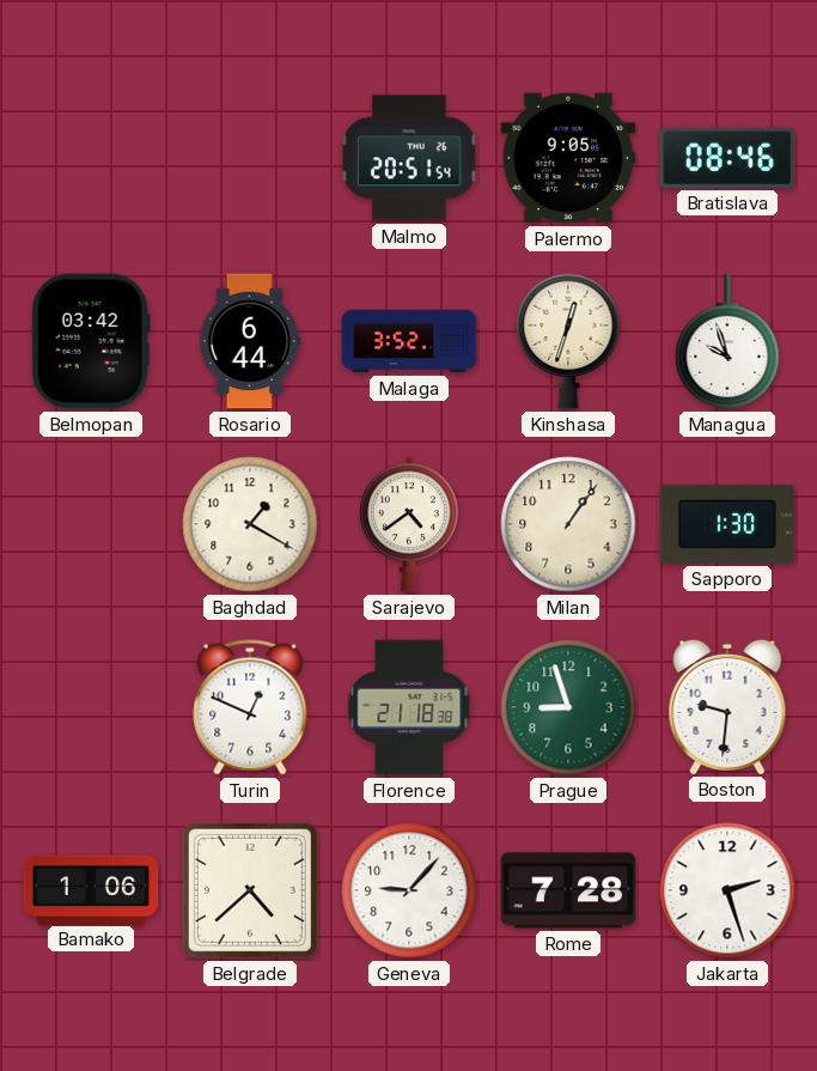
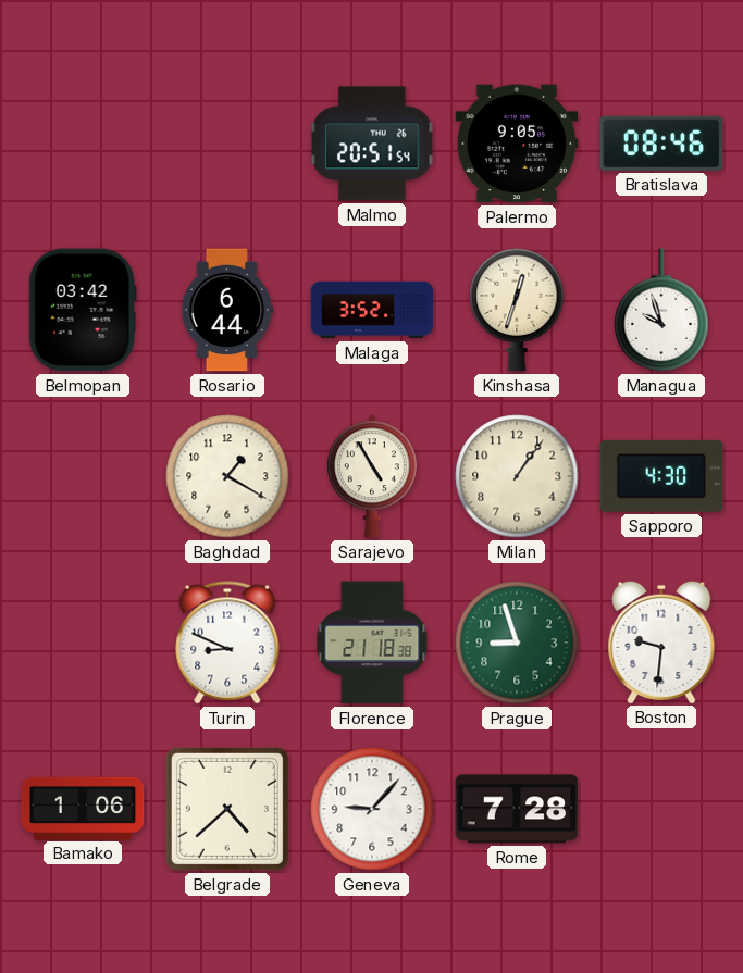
Sarajevo: 4:39 -> 4:55 (372, 476)
Sapporo: 1:30 -> 4:30 (661, 476)
Turin: 12:49 -> 8:49 (227, 643)
Jakarta: 2:27 -> none (727, 890)
